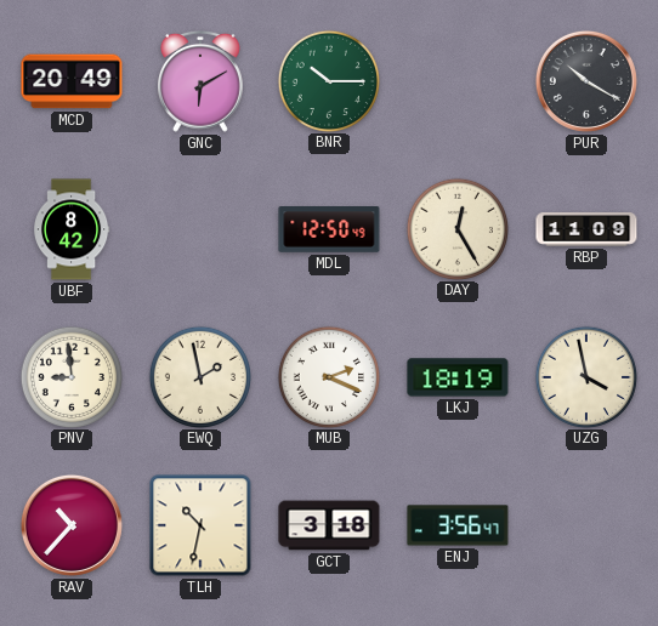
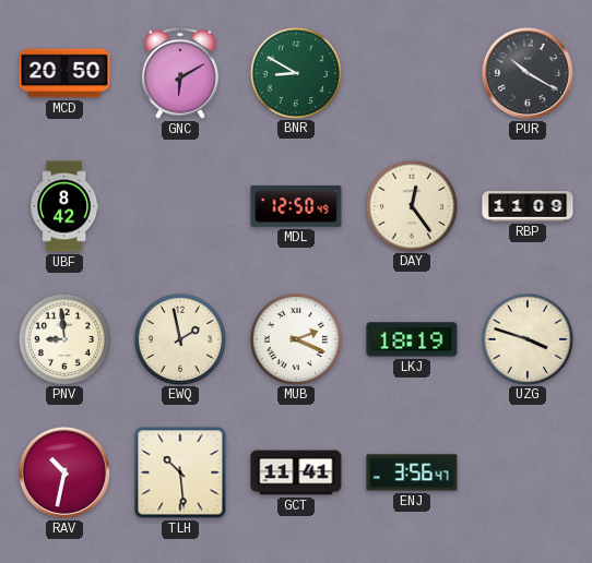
MCD: 20:49 -> 20:50 (64, 73)
BNR: 10:15 -> 8:50 (295, 72)
DAY: 12:25 -> 12:24 (411, 205)
UZG: 3:58 -> 3:48 (526, 338)
RAV: 10:37 -> 10:32 (64, 472)
TLH: 10:32 -> 10:29 (180, 472)
GCT: 3:18 -> 11:41 (296, 472)
